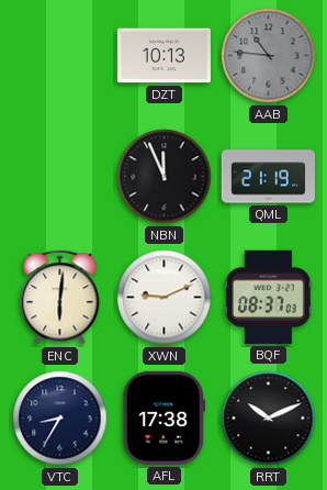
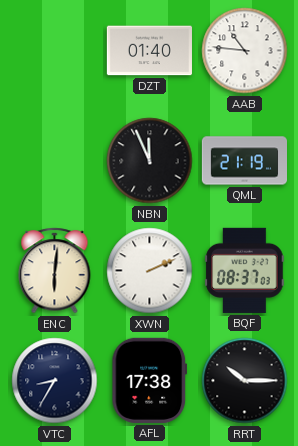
DZT: 10:13 -> 01:40 (149, 51)
AAB dial: grey -> white (245, 51)
XWN: 9:11 -> 2:11 (150, 271)
RRT: 10:11 -> 10:15 (245, 381)
